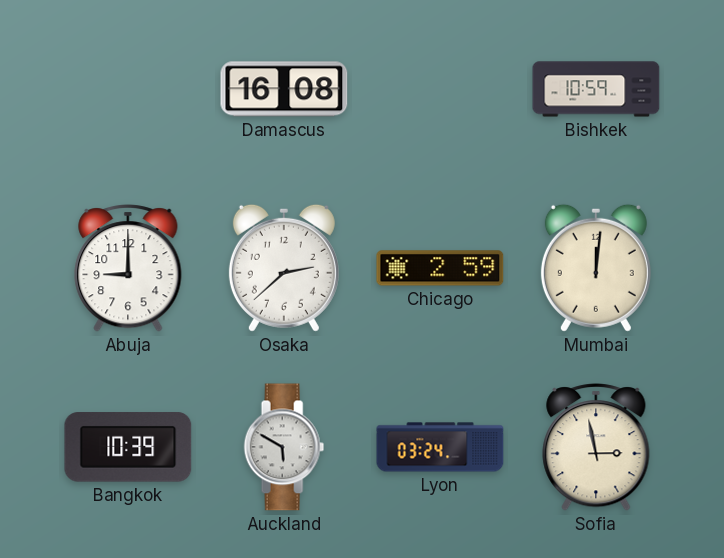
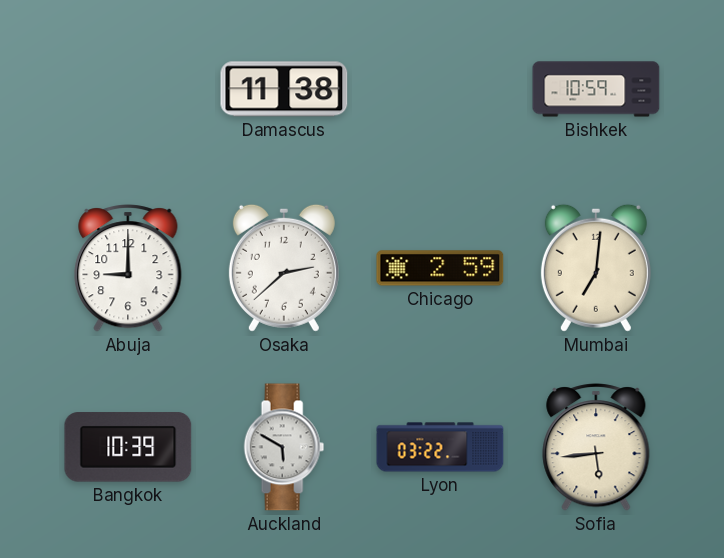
Damascus: 16:08 -> 11:38 (284, 89)
Mumbai: 12:01 -> 7:01 (596, 268)
Lyon: 03:24 -> 03:22 (440, 447)
Sofia: 2:58 -> 5:44 (596, 447)
